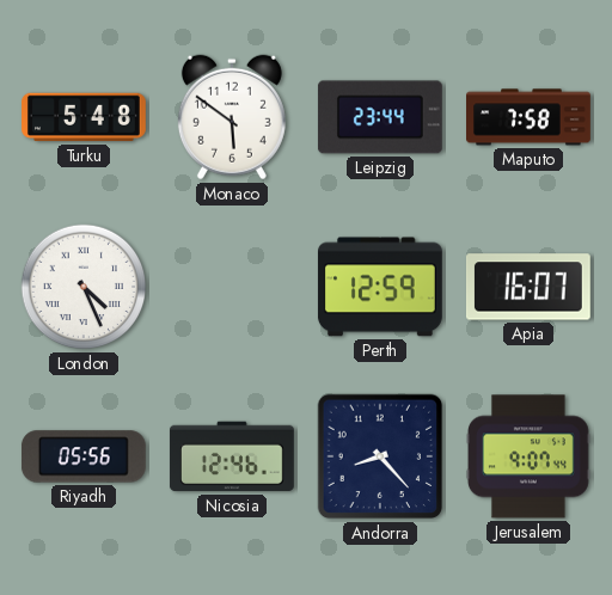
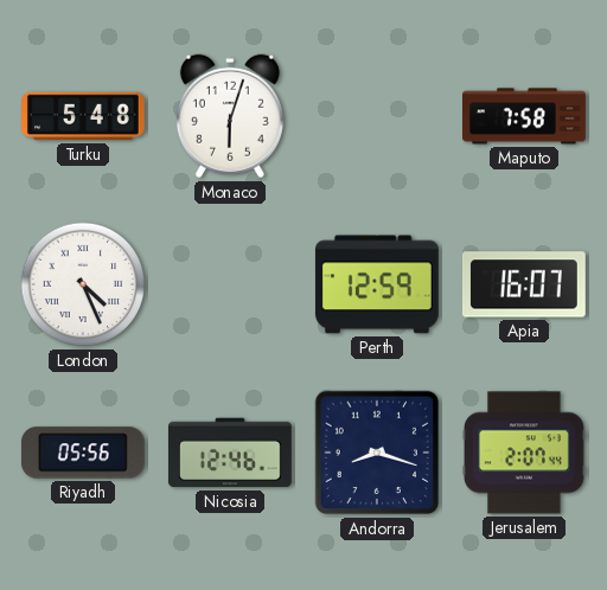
Monaco: 5:51 -> 6:03 (230, 116)
Leipzig: 23:44 -> none (380, 117)
Andorra: 8:23 -> 8:18 (377, 453)
Jerusalem: 9:07 -> 2:07 (524, 453)
